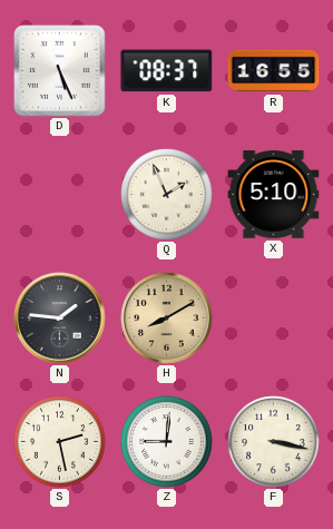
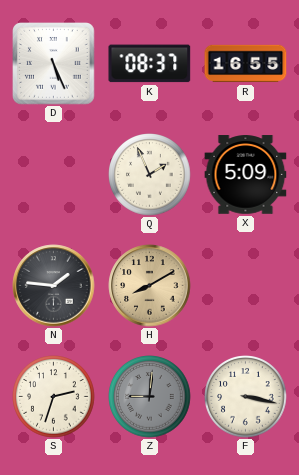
X: 5:10 -> 5:09 (246, 175)
S: 2:28 -> 2:33 (54, 397)
Z dial: white -> grey (150, 397)
